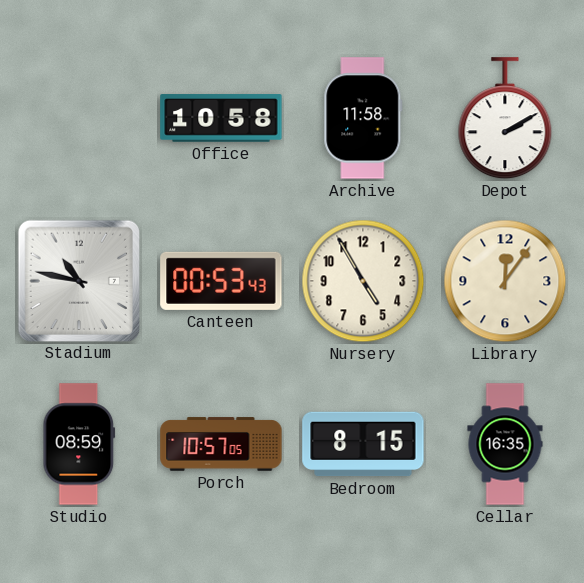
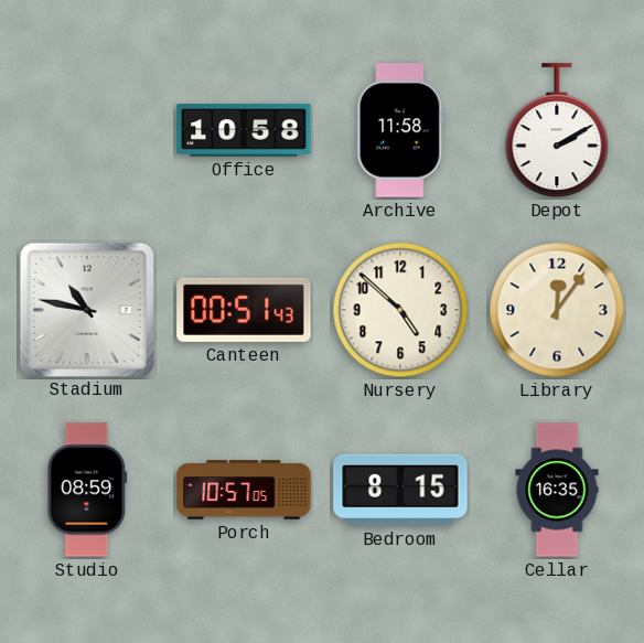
Canteen: 00:53 -> 00:51 (244, 310)
Nursery: 4:55 -> 4:52 (400, 310)
